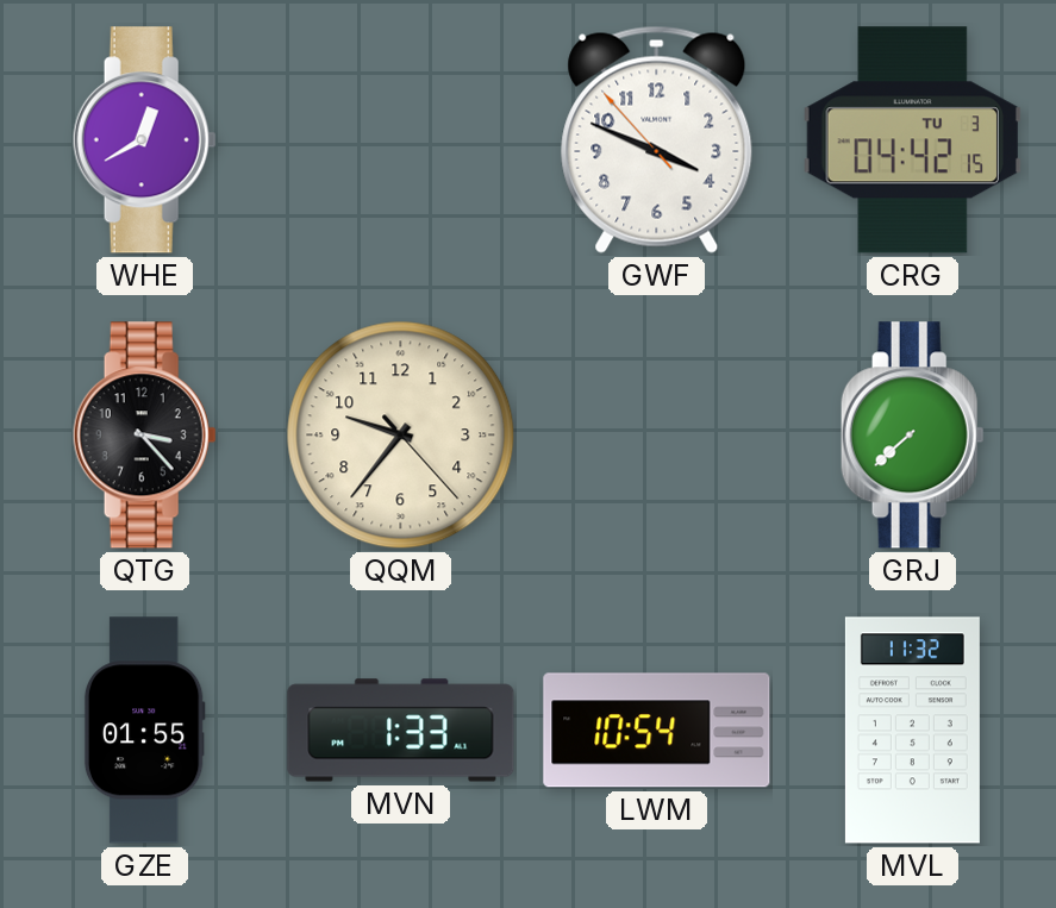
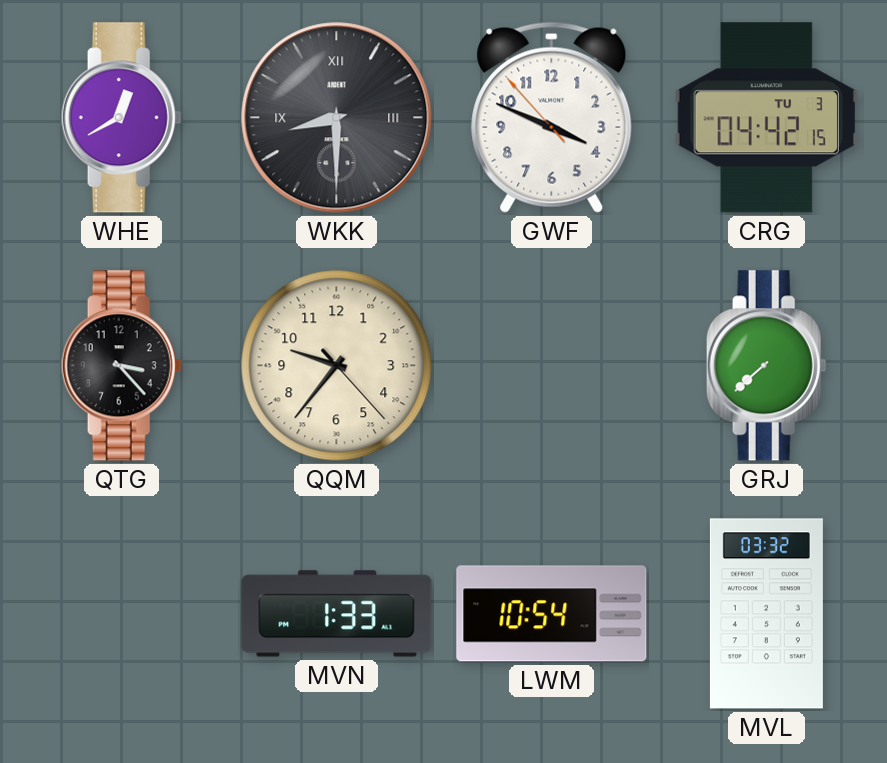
WKK: none -> 8:30 (337, 118)
GZE: 01:55 -> none (144, 731)
MVL: 11:32 -> 03:32 (766, 614)
